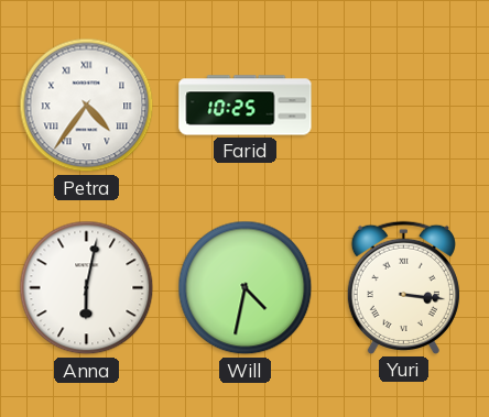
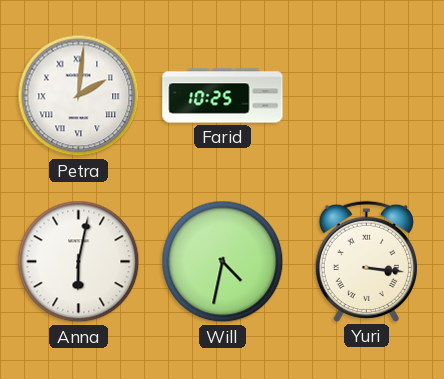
Petra: 4:36 -> 2:01 (79, 96)
